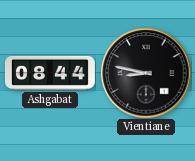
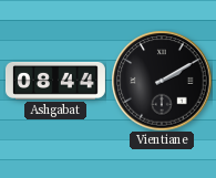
Vientiane: 8:47 -> 2:10 (162, 81)
